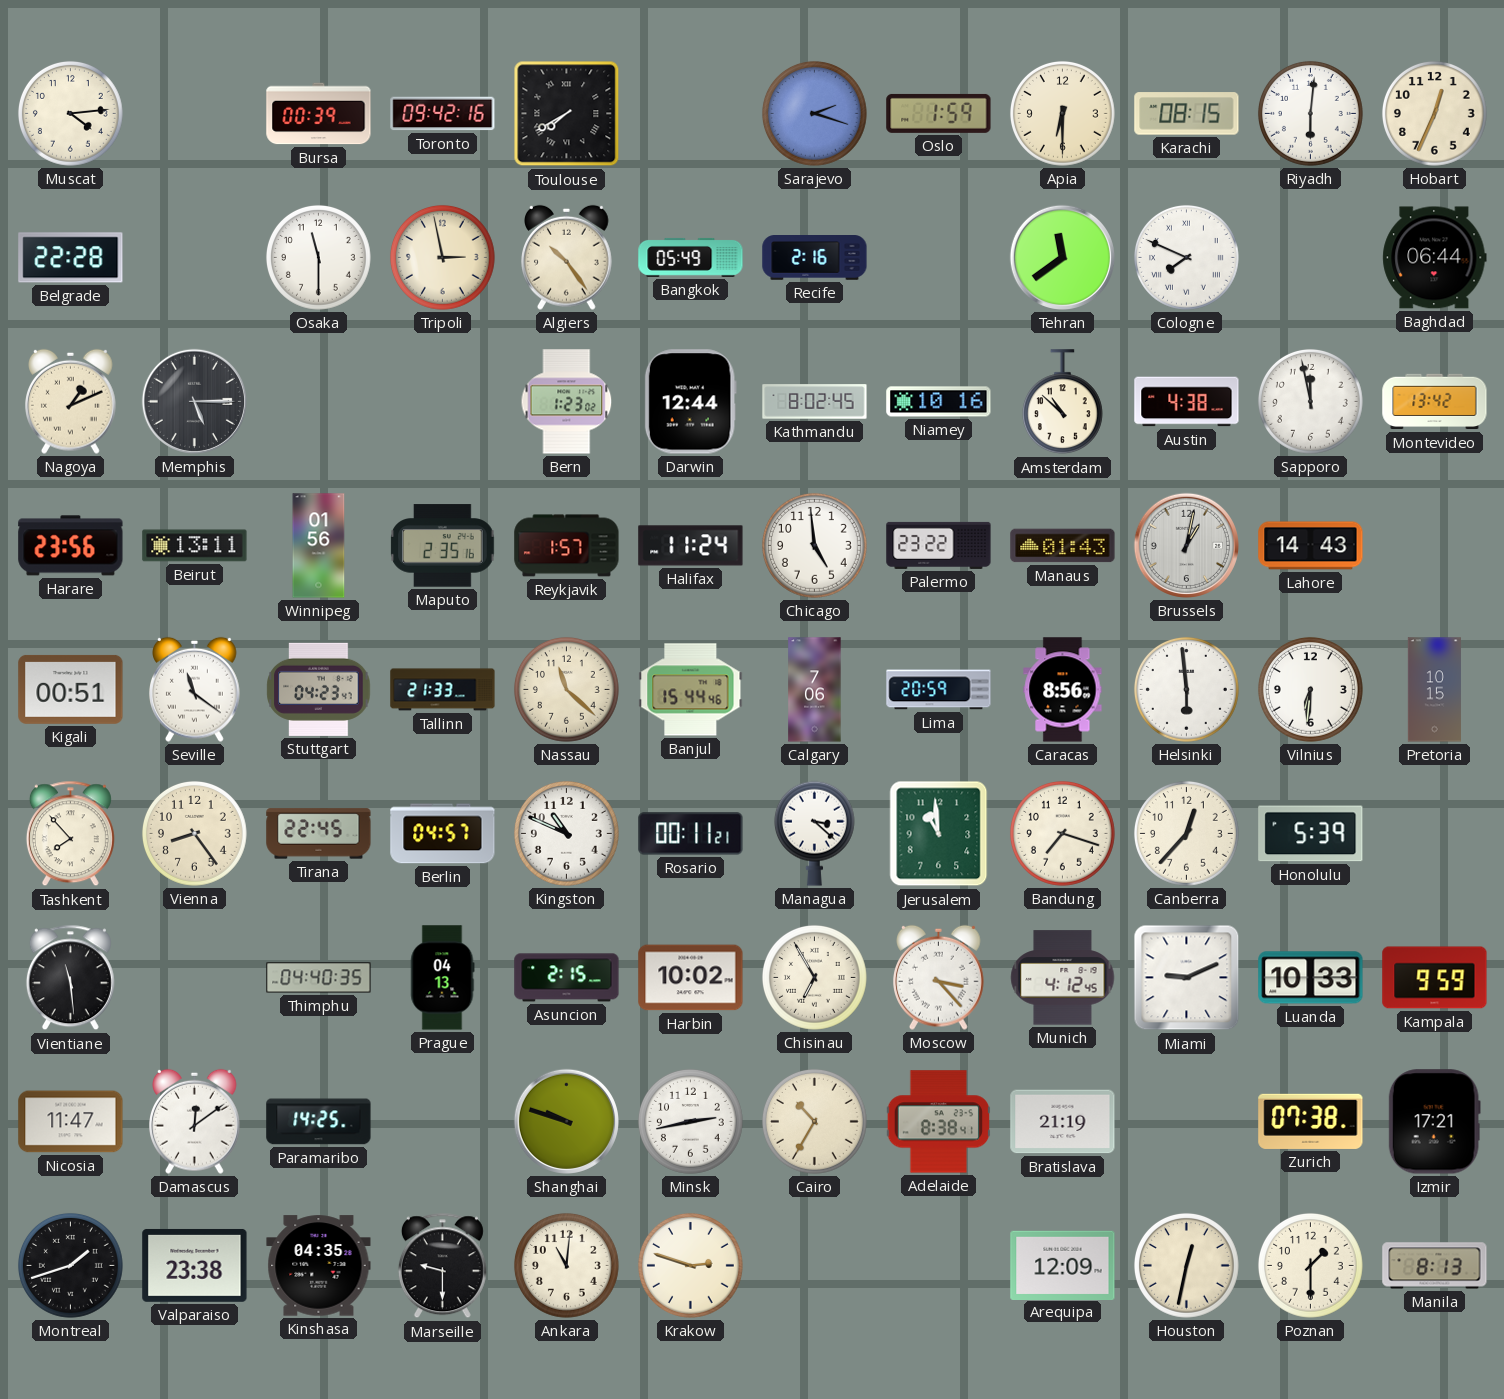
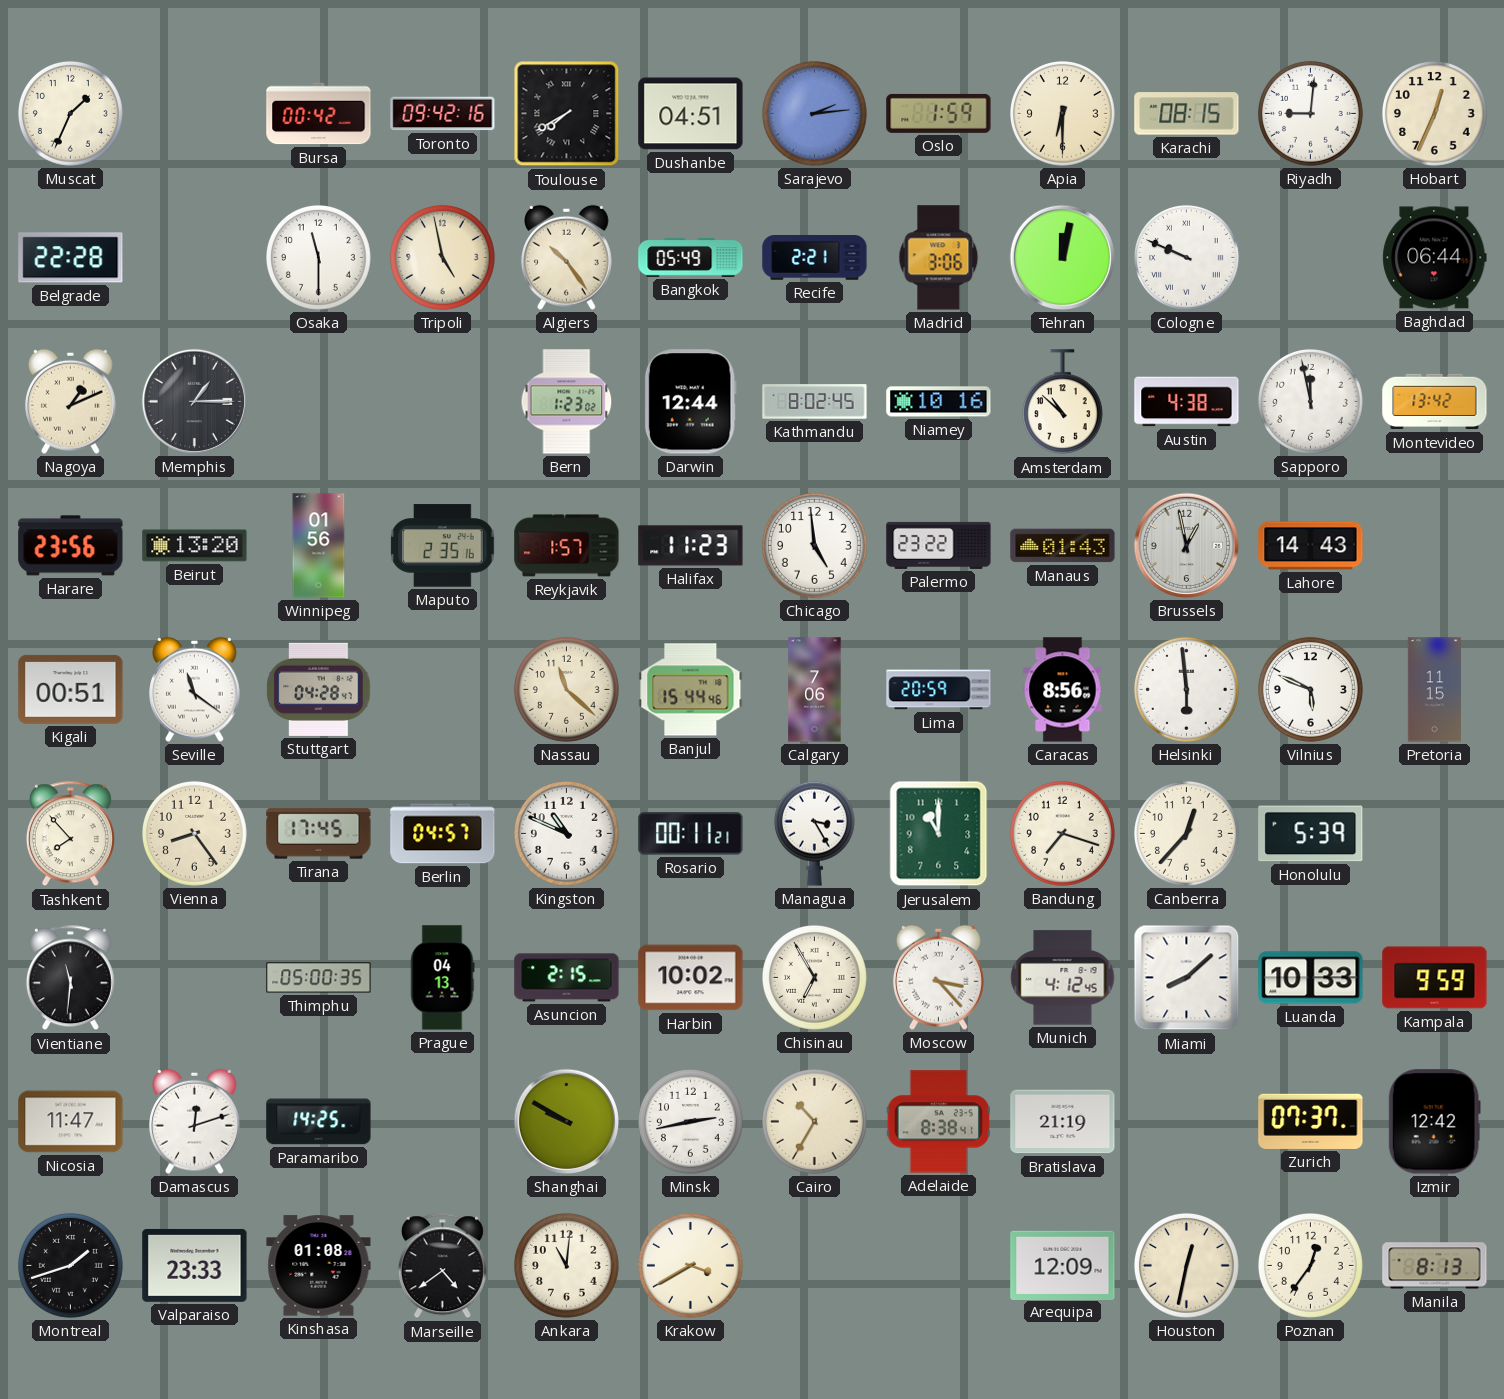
Muscat: 4:14 -> 1:34 (70, 113)
Bursa: 00:39 -> 00:42 (319, 114)
Dushanbe: none -> 04:51 (691, 114)
Sarajevo: 2:18 -> 2:14 (814, 113)
Riyadh: 6:01 -> 9:01 (1310, 113)
Tripoli: 2:58 -> 4:58 (442, 257)
Recife: 2:16 -> 2:21 (815, 258)
Madrid: none -> 3:06 (939, 258)
Tehran: 11:39 -> 12:02 (1062, 257)
Cologne: 7:49 -> 9:49 (1186, 257)
Memphis: 5:15 -> 1:15 (194, 401)
Beirut: 13:11 -> 13:20 (195, 546)
Halifax: 11:24 -> 11:23 (691, 546)
Brussels: 1:02 -> 12:58 (1186, 545)
Stuttgart: 04:23 -> 04:28 (319, 689)
Tallinn: 21:33 -> none (443, 690)
Vilnius: 6:31 -> 5:49 (1310, 689)
Pretoria: 10:15 -> 11:15 (1434, 690)
Tirana: 22:45 -> 17:45 (319, 834)
Managua: 3:22 -> 3:25 (814, 833)
Jerusalem: 10:59 -> 11:00 (939, 834)
Vientiane: 11:29 -> 11:31 (70, 978)
Thimphu: 04:40 -> 05:00 (319, 978)
Miami: 9:11 -> 8:08 (1187, 978)
Damascus: 12:09 -> 12:12 (195, 1121)
Shanghai: 9:48 -> 9:50 (566, 1121)
Zurich: 07:38 -> 07:37 (1311, 1121)
Izmir: 17:21 -> 12:42 (1434, 1122)
Valparaiso: 23:38 -> 23:33 (195, 1265)
Kinshasa: 04:35 -> 01:08 (319, 1266)
Marseille: 9:30 -> 4:39 (442, 1266)
Krakow: 2:48 -> 3:40 (690, 1265)
Poznan: 1:30 -> 12:36 (1310, 1265)
